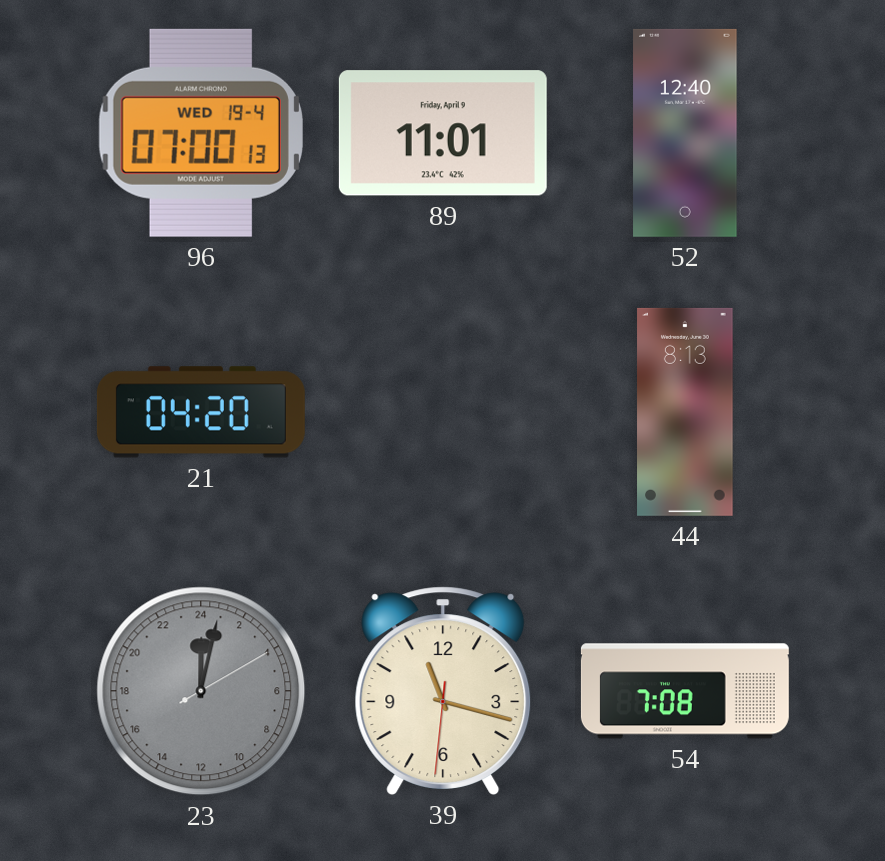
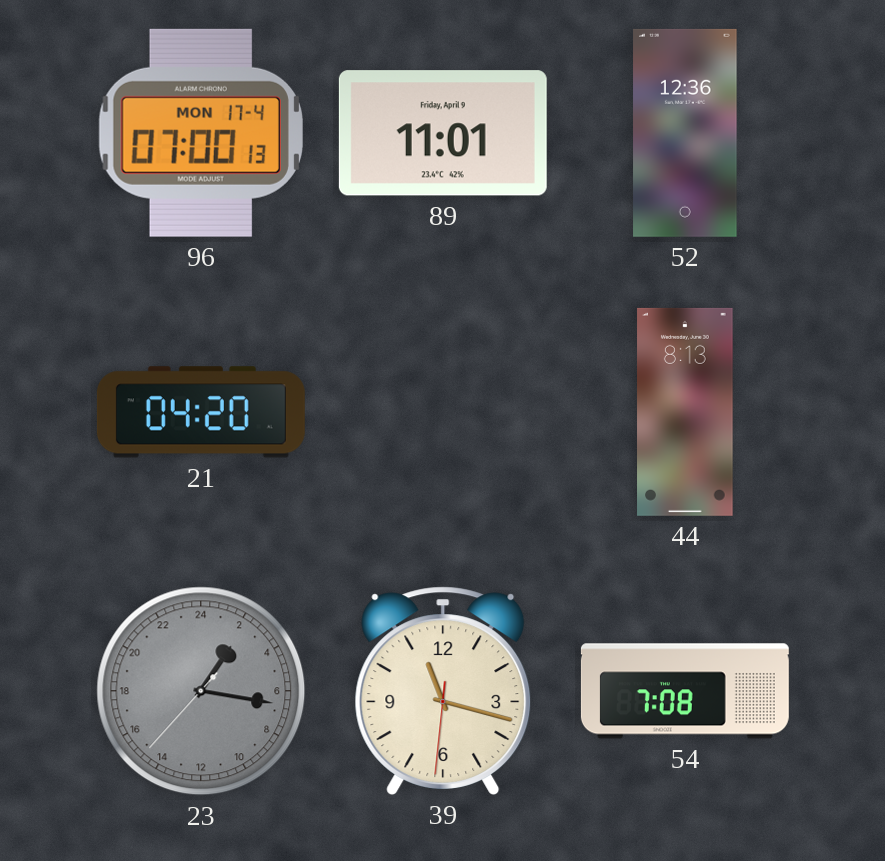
96 date: WED 19-4 -> MON 17-4 (201, 133)
52: 12:40 -> 12:36 (685, 133)
23: 0:02 -> 2:16 (201, 691)
